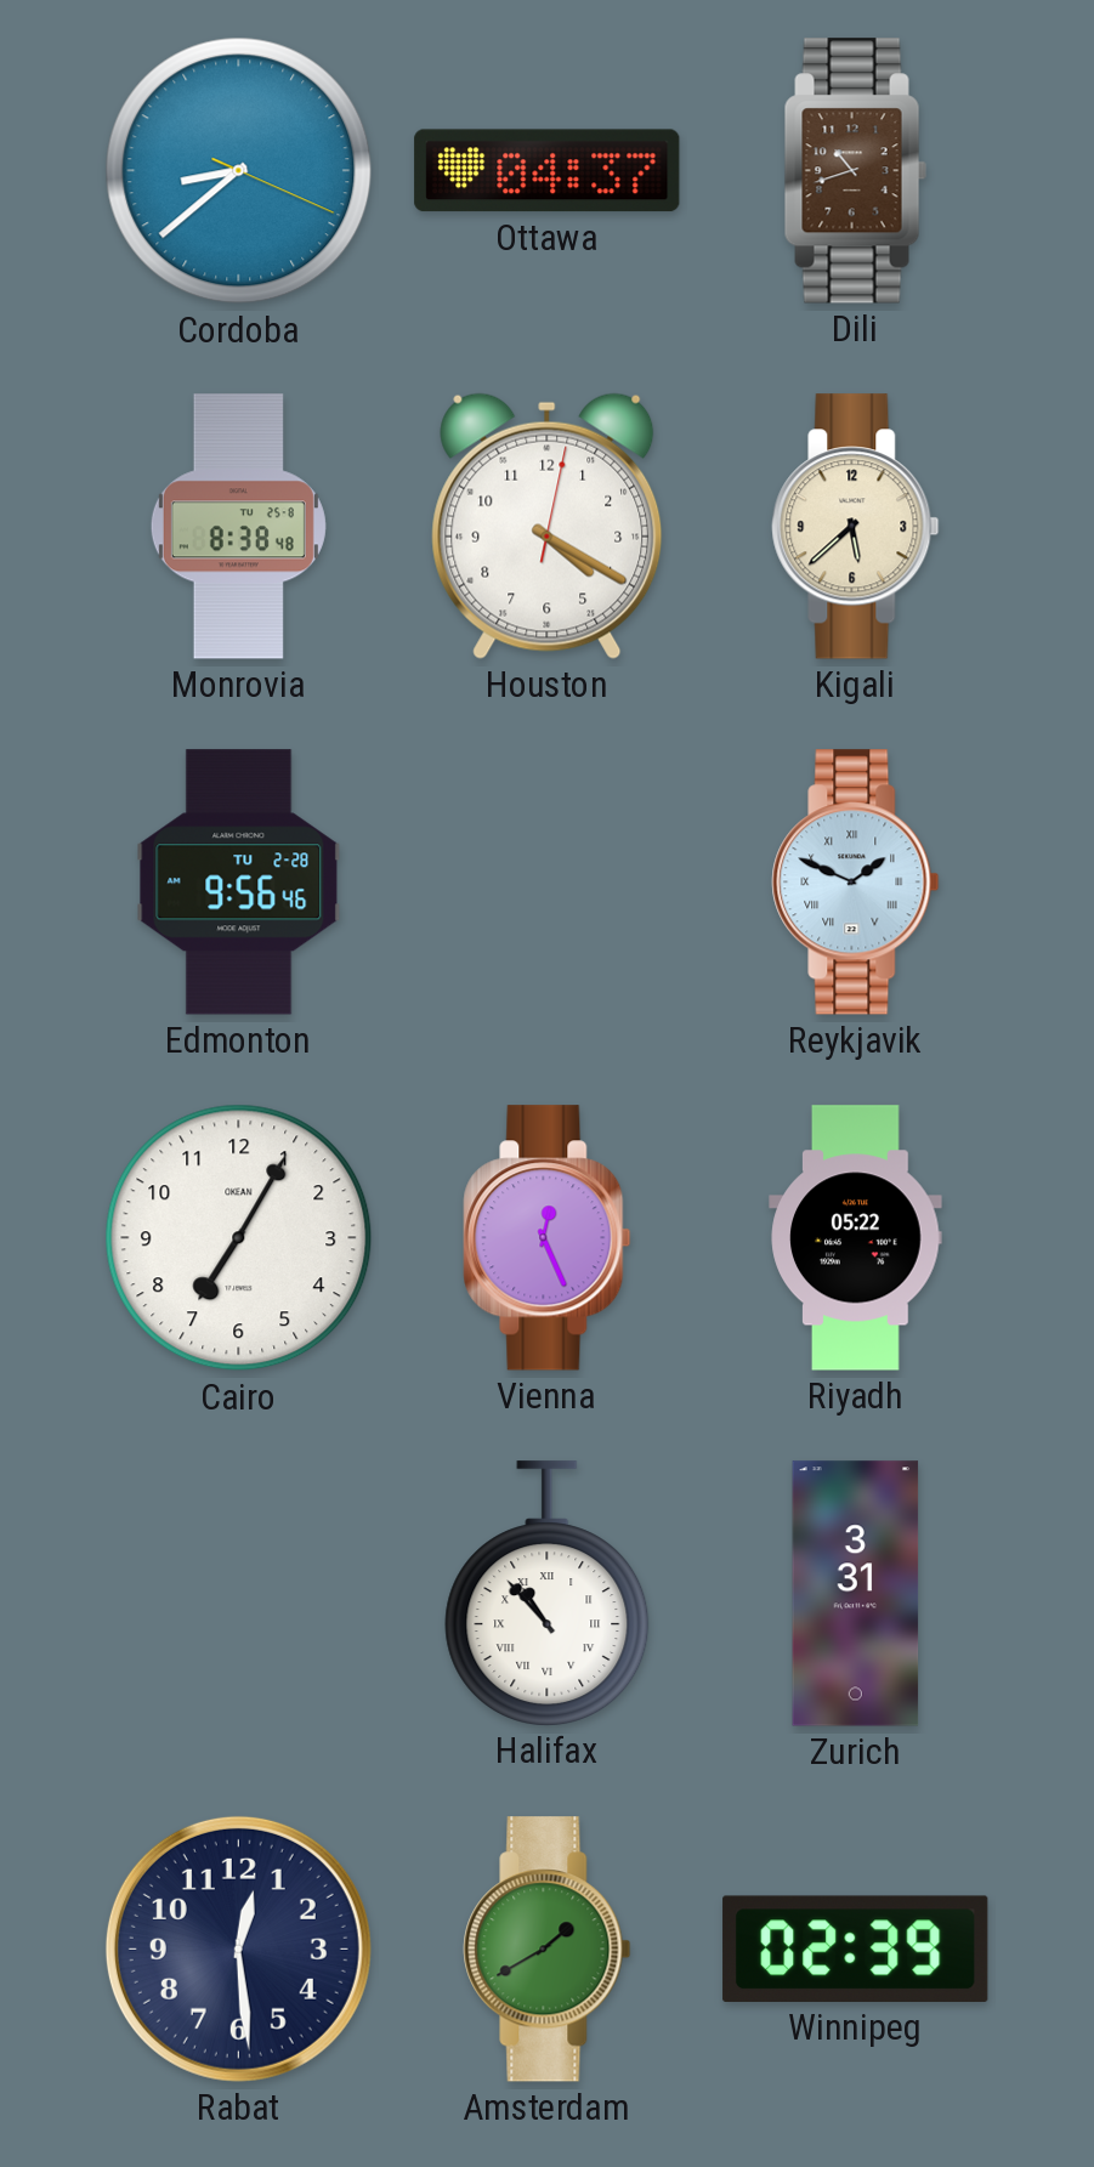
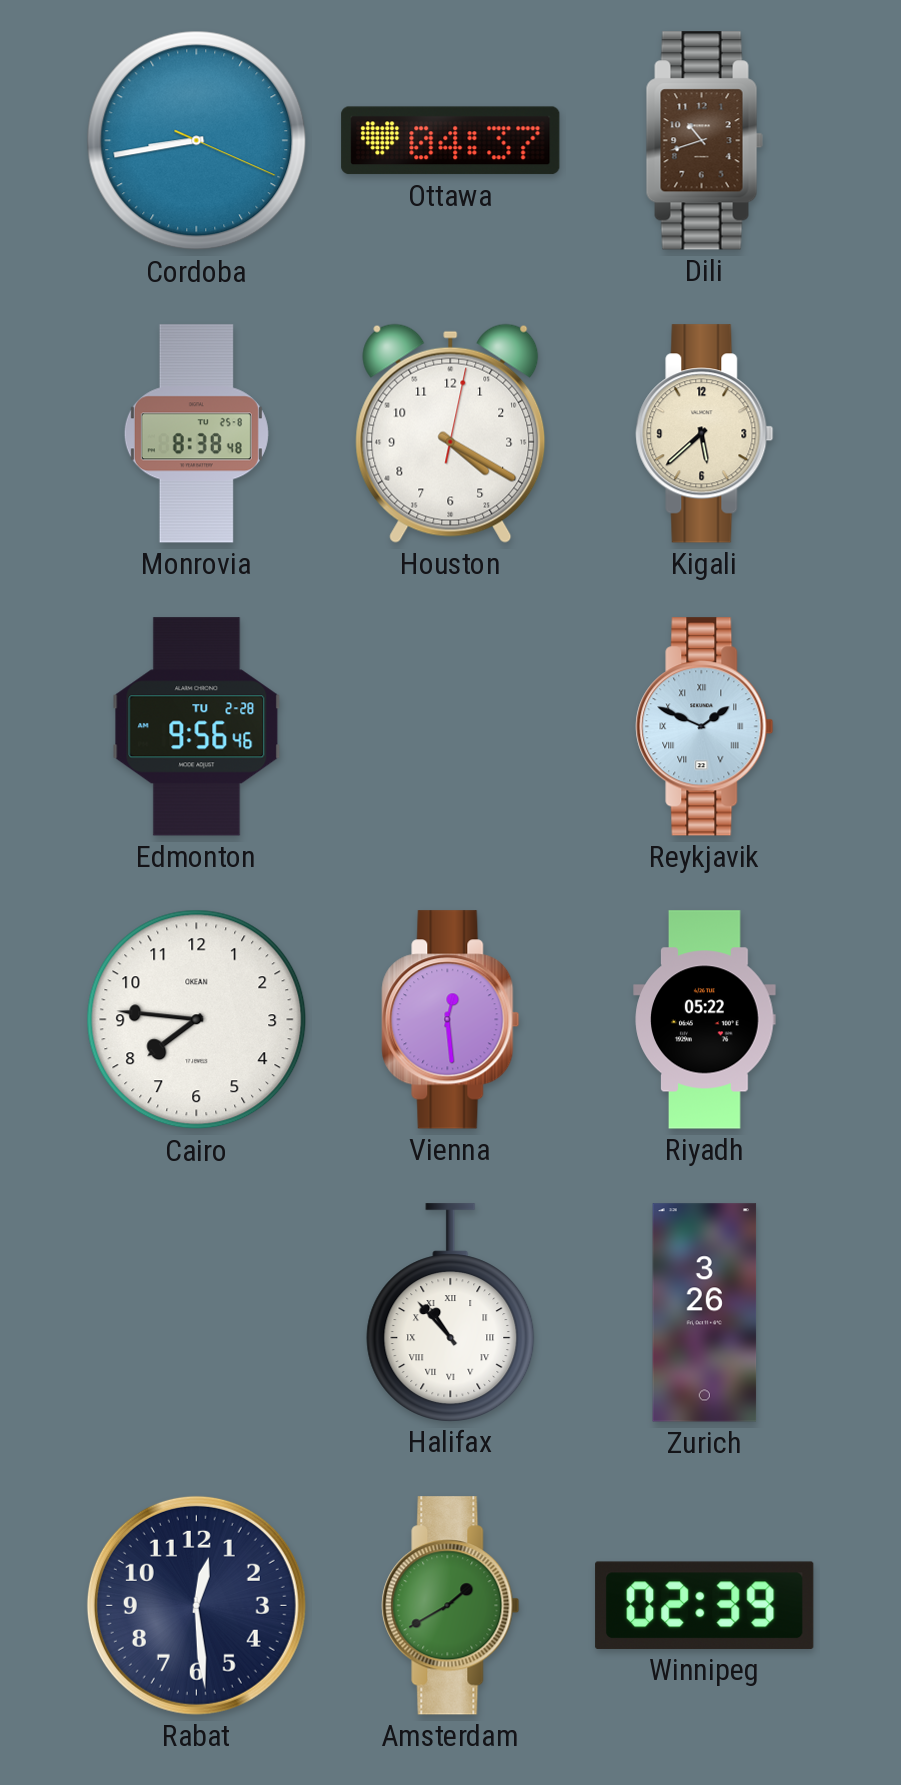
Cordoba: 8:38 -> 8:43 (197, 141)
Cairo: 7:05 -> 7:46 (197, 1020)
Vienna: 12:26 -> 12:29 (451, 1020)
Zurich: 3:31 -> 3:26 (705, 1313)
